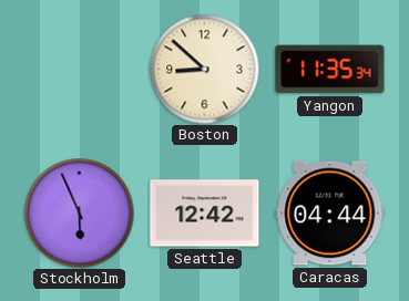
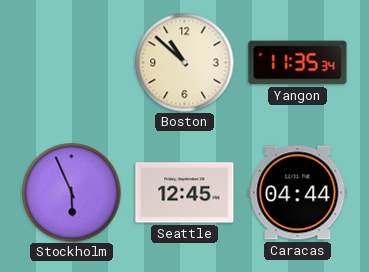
Boston: 8:52 -> 10:52 (185, 63)
Seattle: 12:42 -> 12:45 (185, 193)
